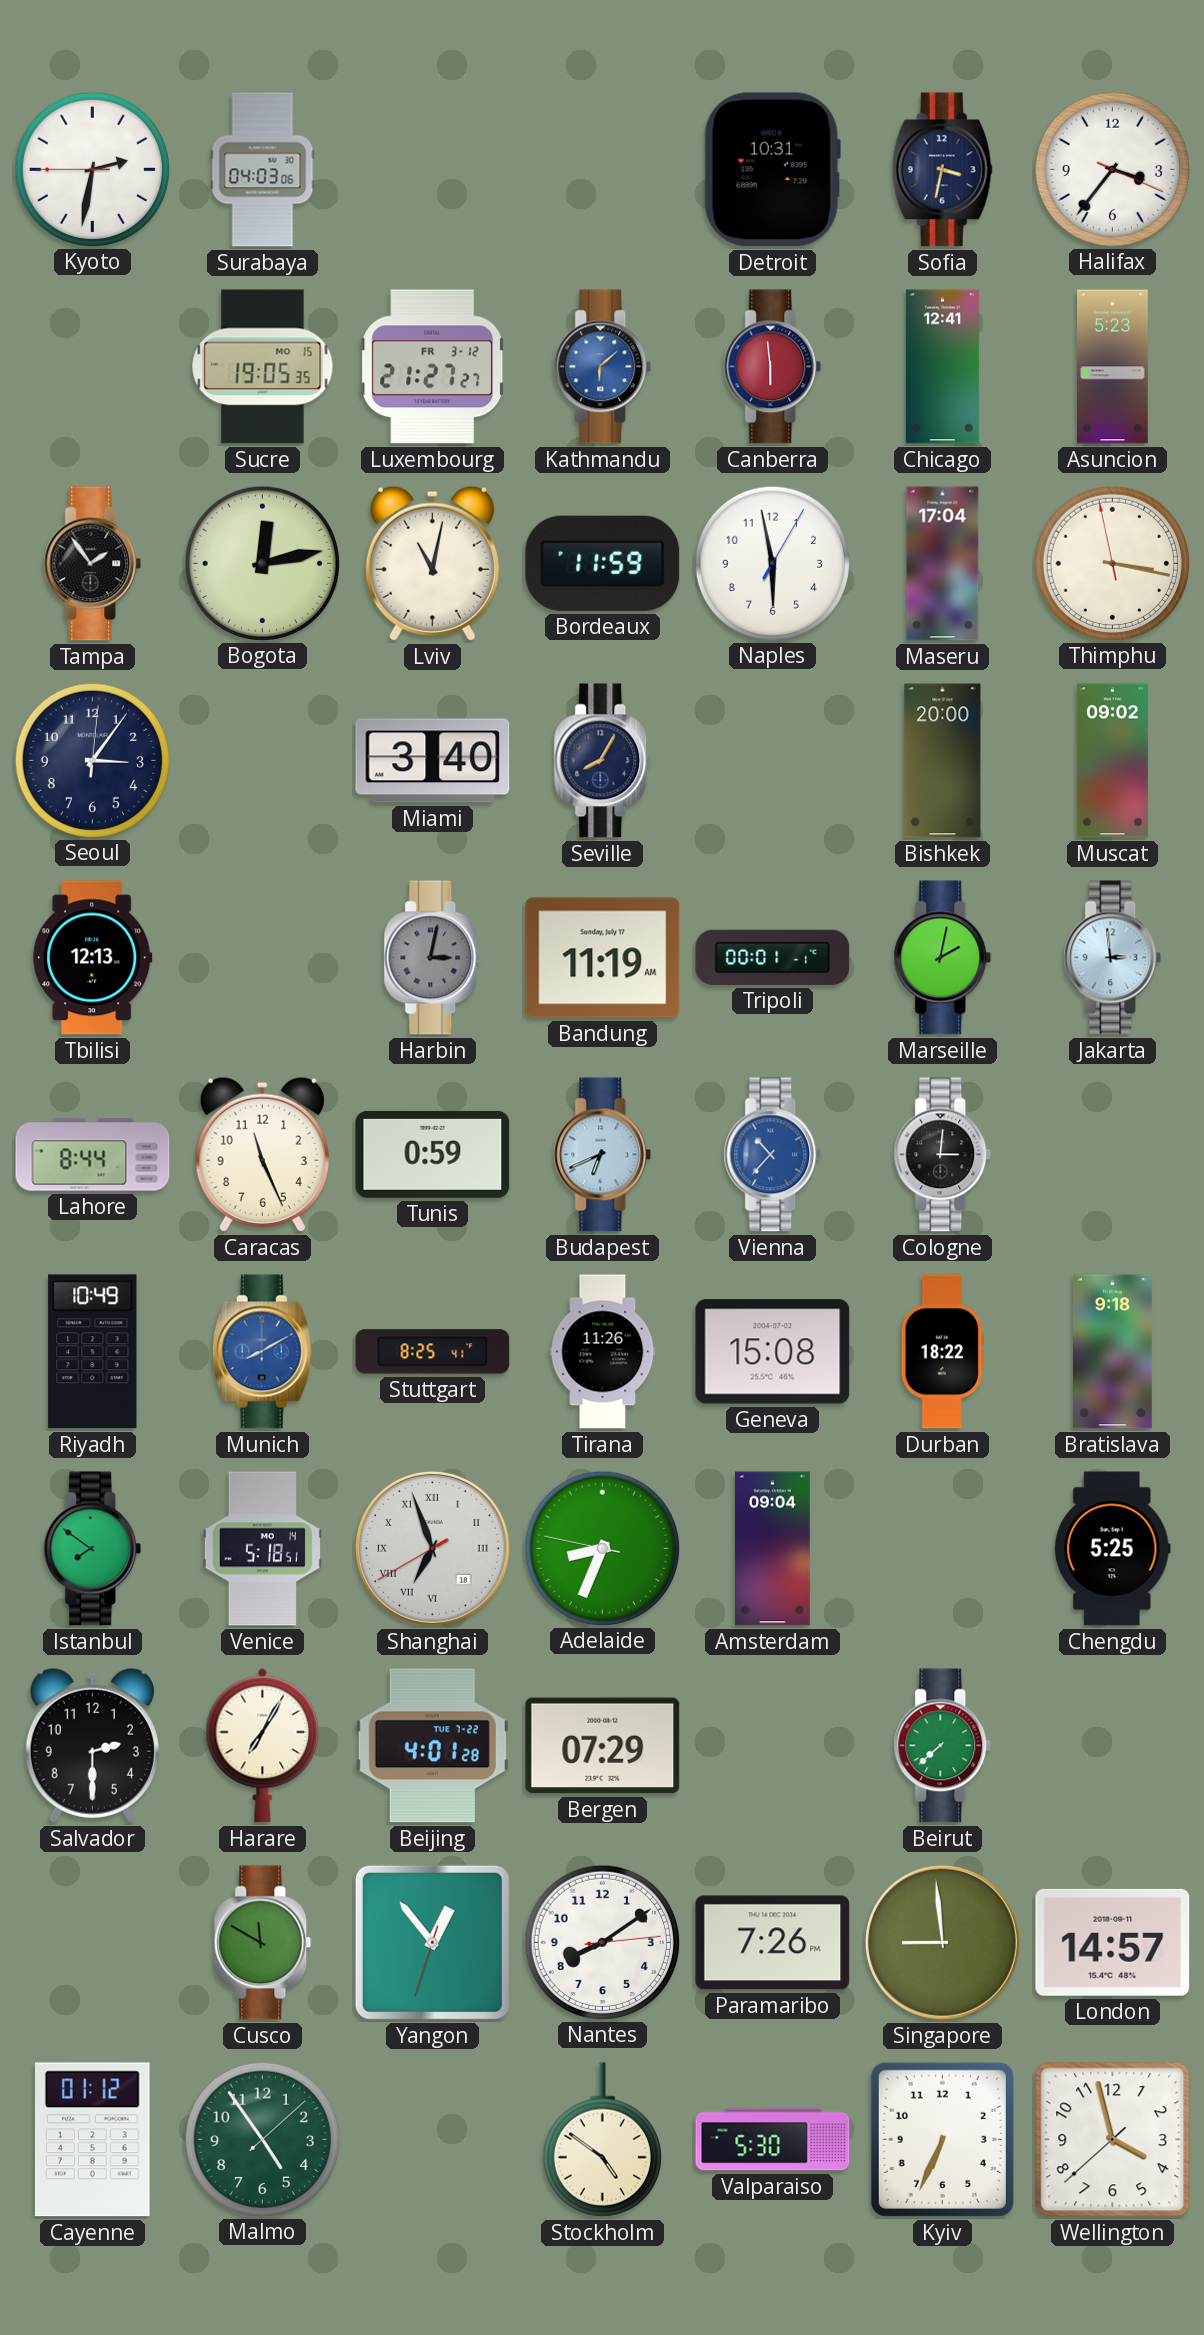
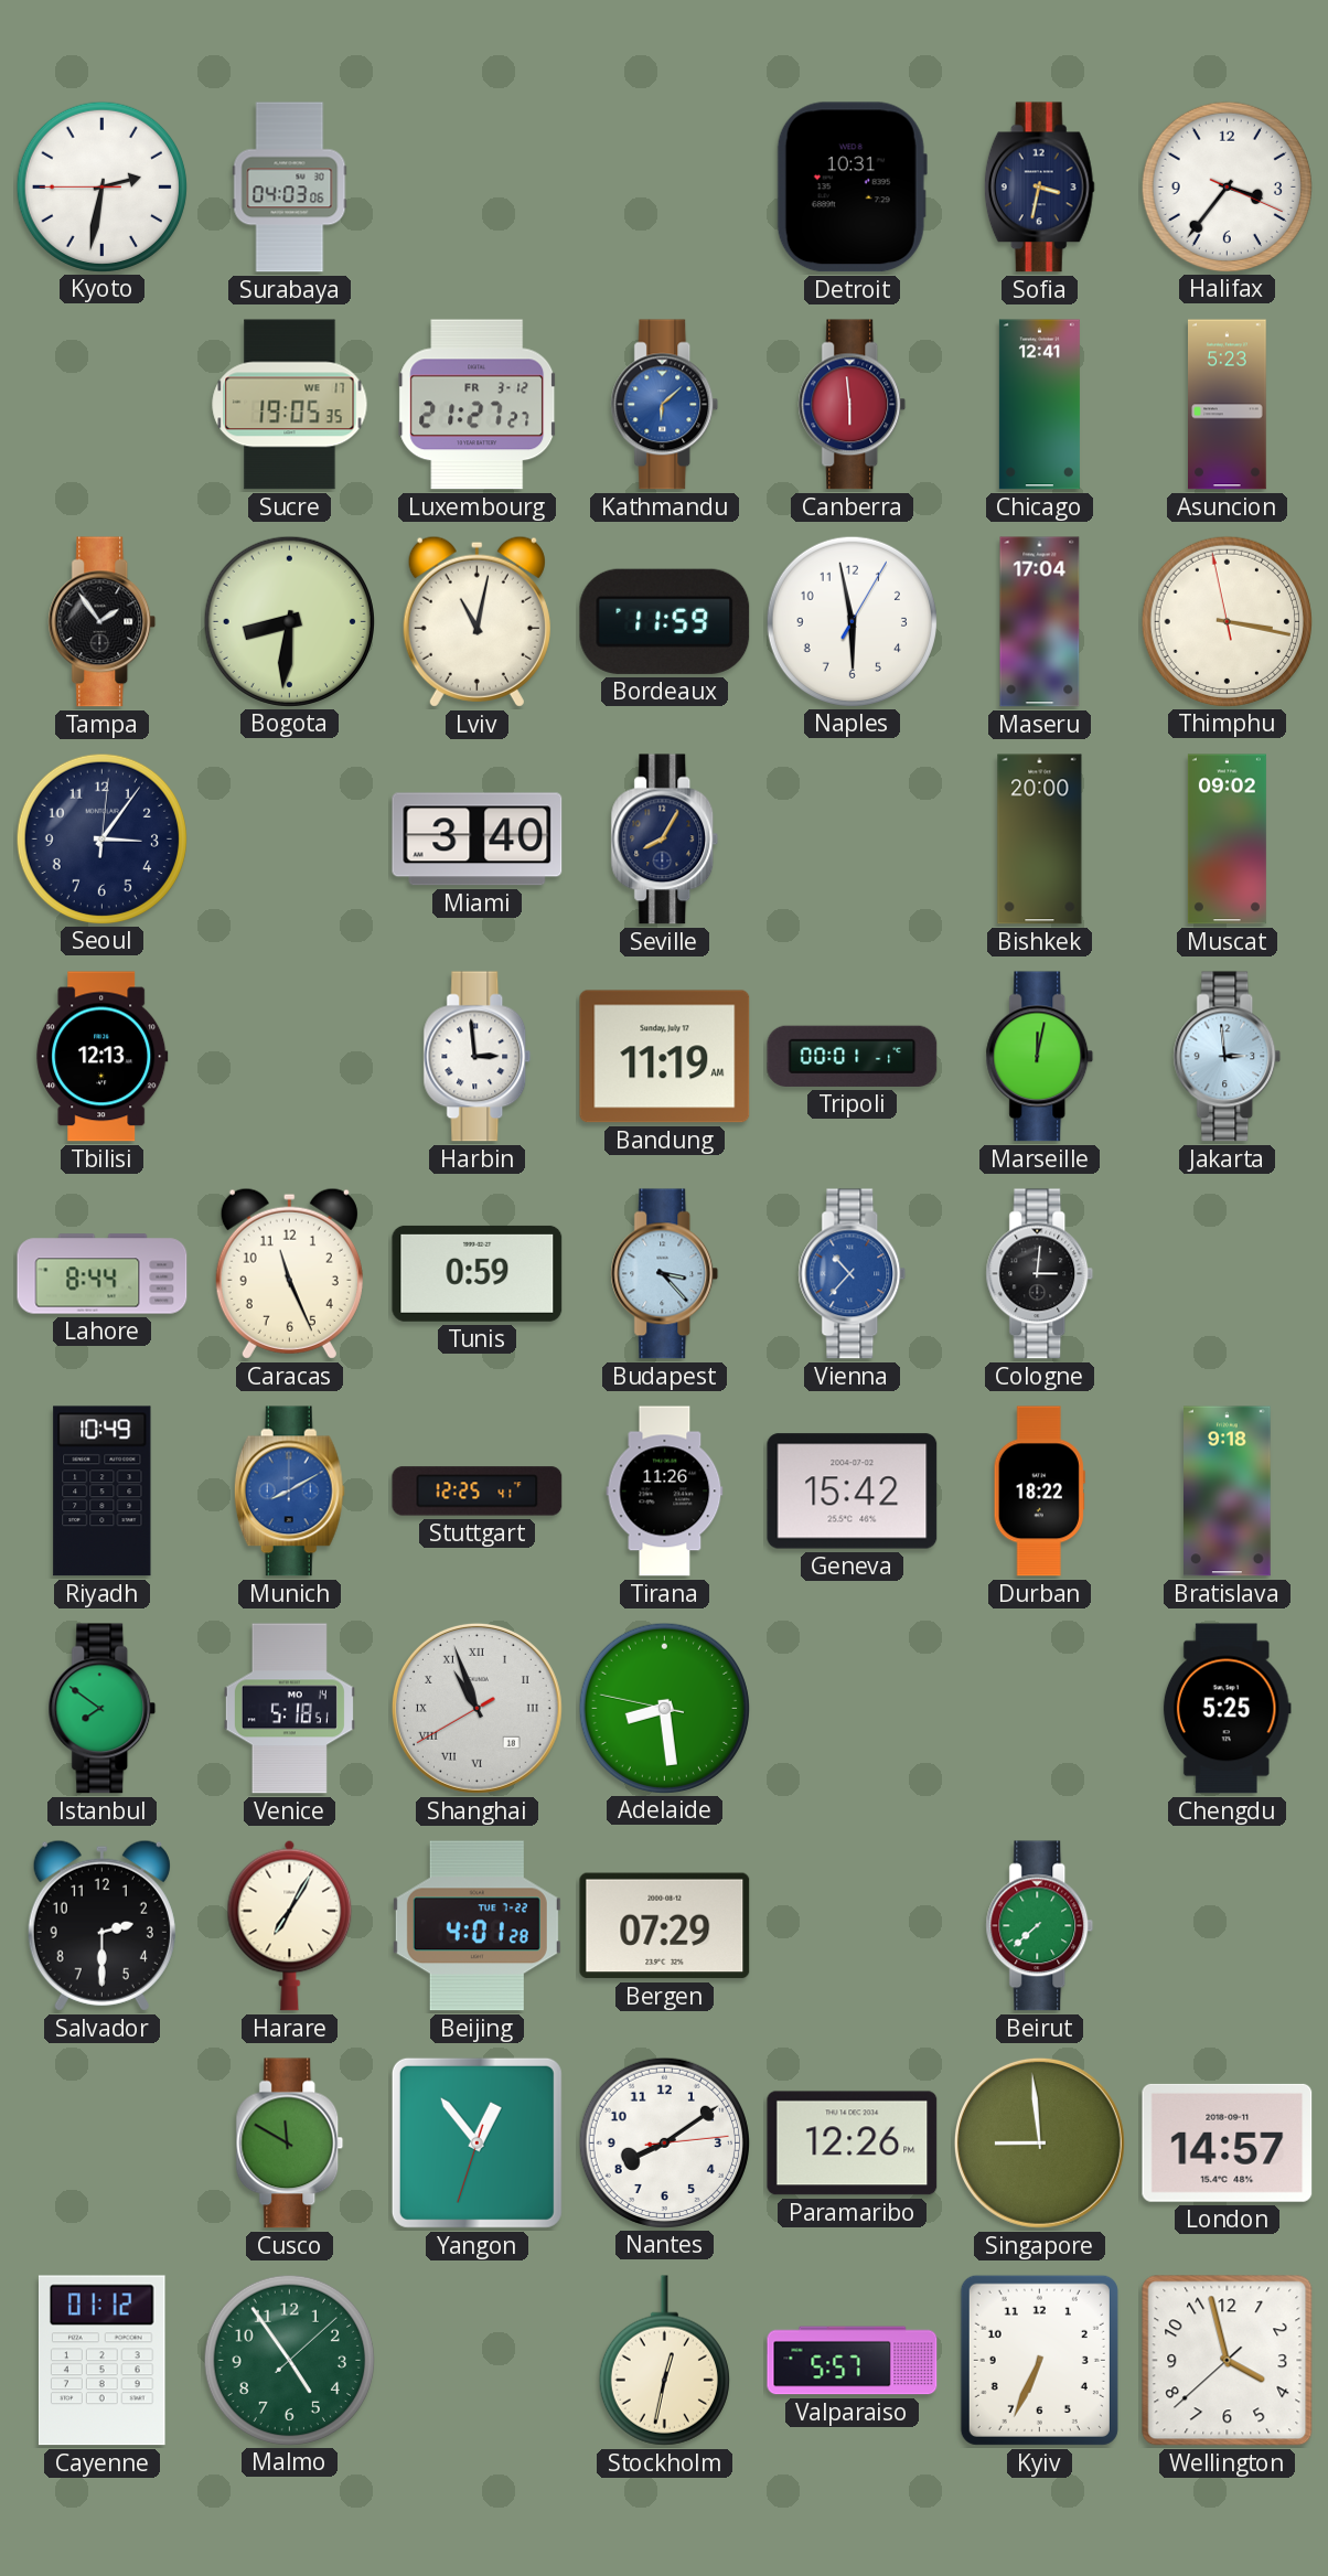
Sucre date: MO 15 -> WE 17 (290, 405)
Bogota: 12:13 -> 8:31 (289, 621)
Harbin: 3:02 -> 2:59 (478, 1057)
Harbin dial: grey -> white (478, 1057)
Marseille: 2:02 -> 12:02 (1040, 1057)
Budapest: 6:41 -> 3:23 (665, 1274)
Stuttgart: 8:25 -> 12:25 (478, 1492)
Geneva: 15:08 -> 15:42 (853, 1492)
Shanghai: 6:56 -> 10:56 (476, 1708)
Adelaide: 8:33 -> 8:28 (664, 1708)
Amsterdam: 09:04 -> none (773, 1549)
Paramaribo: 7:26 -> 12:26 (853, 2144)
Stockholm: 4:51 -> 12:32 (664, 2361)
Valparaiso: 5:30 -> 5:57 (853, 2361)
